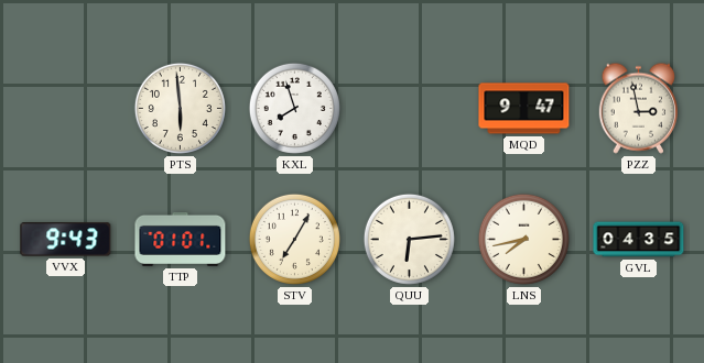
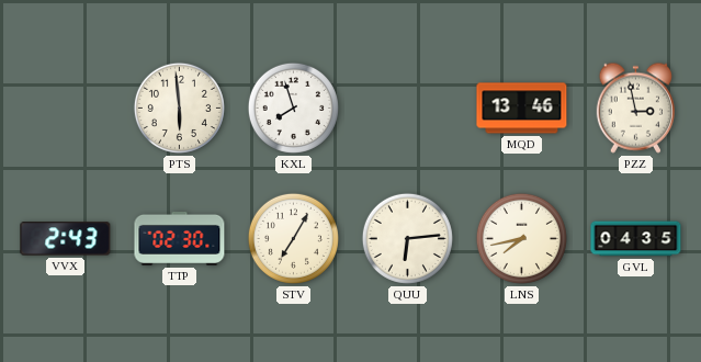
MQD: 9:47 -> 13:46 (522, 109)
VVX: 9:43 -> 2:43 (66, 239)
TTP: 01:01 -> 02:30 (180, 238)
